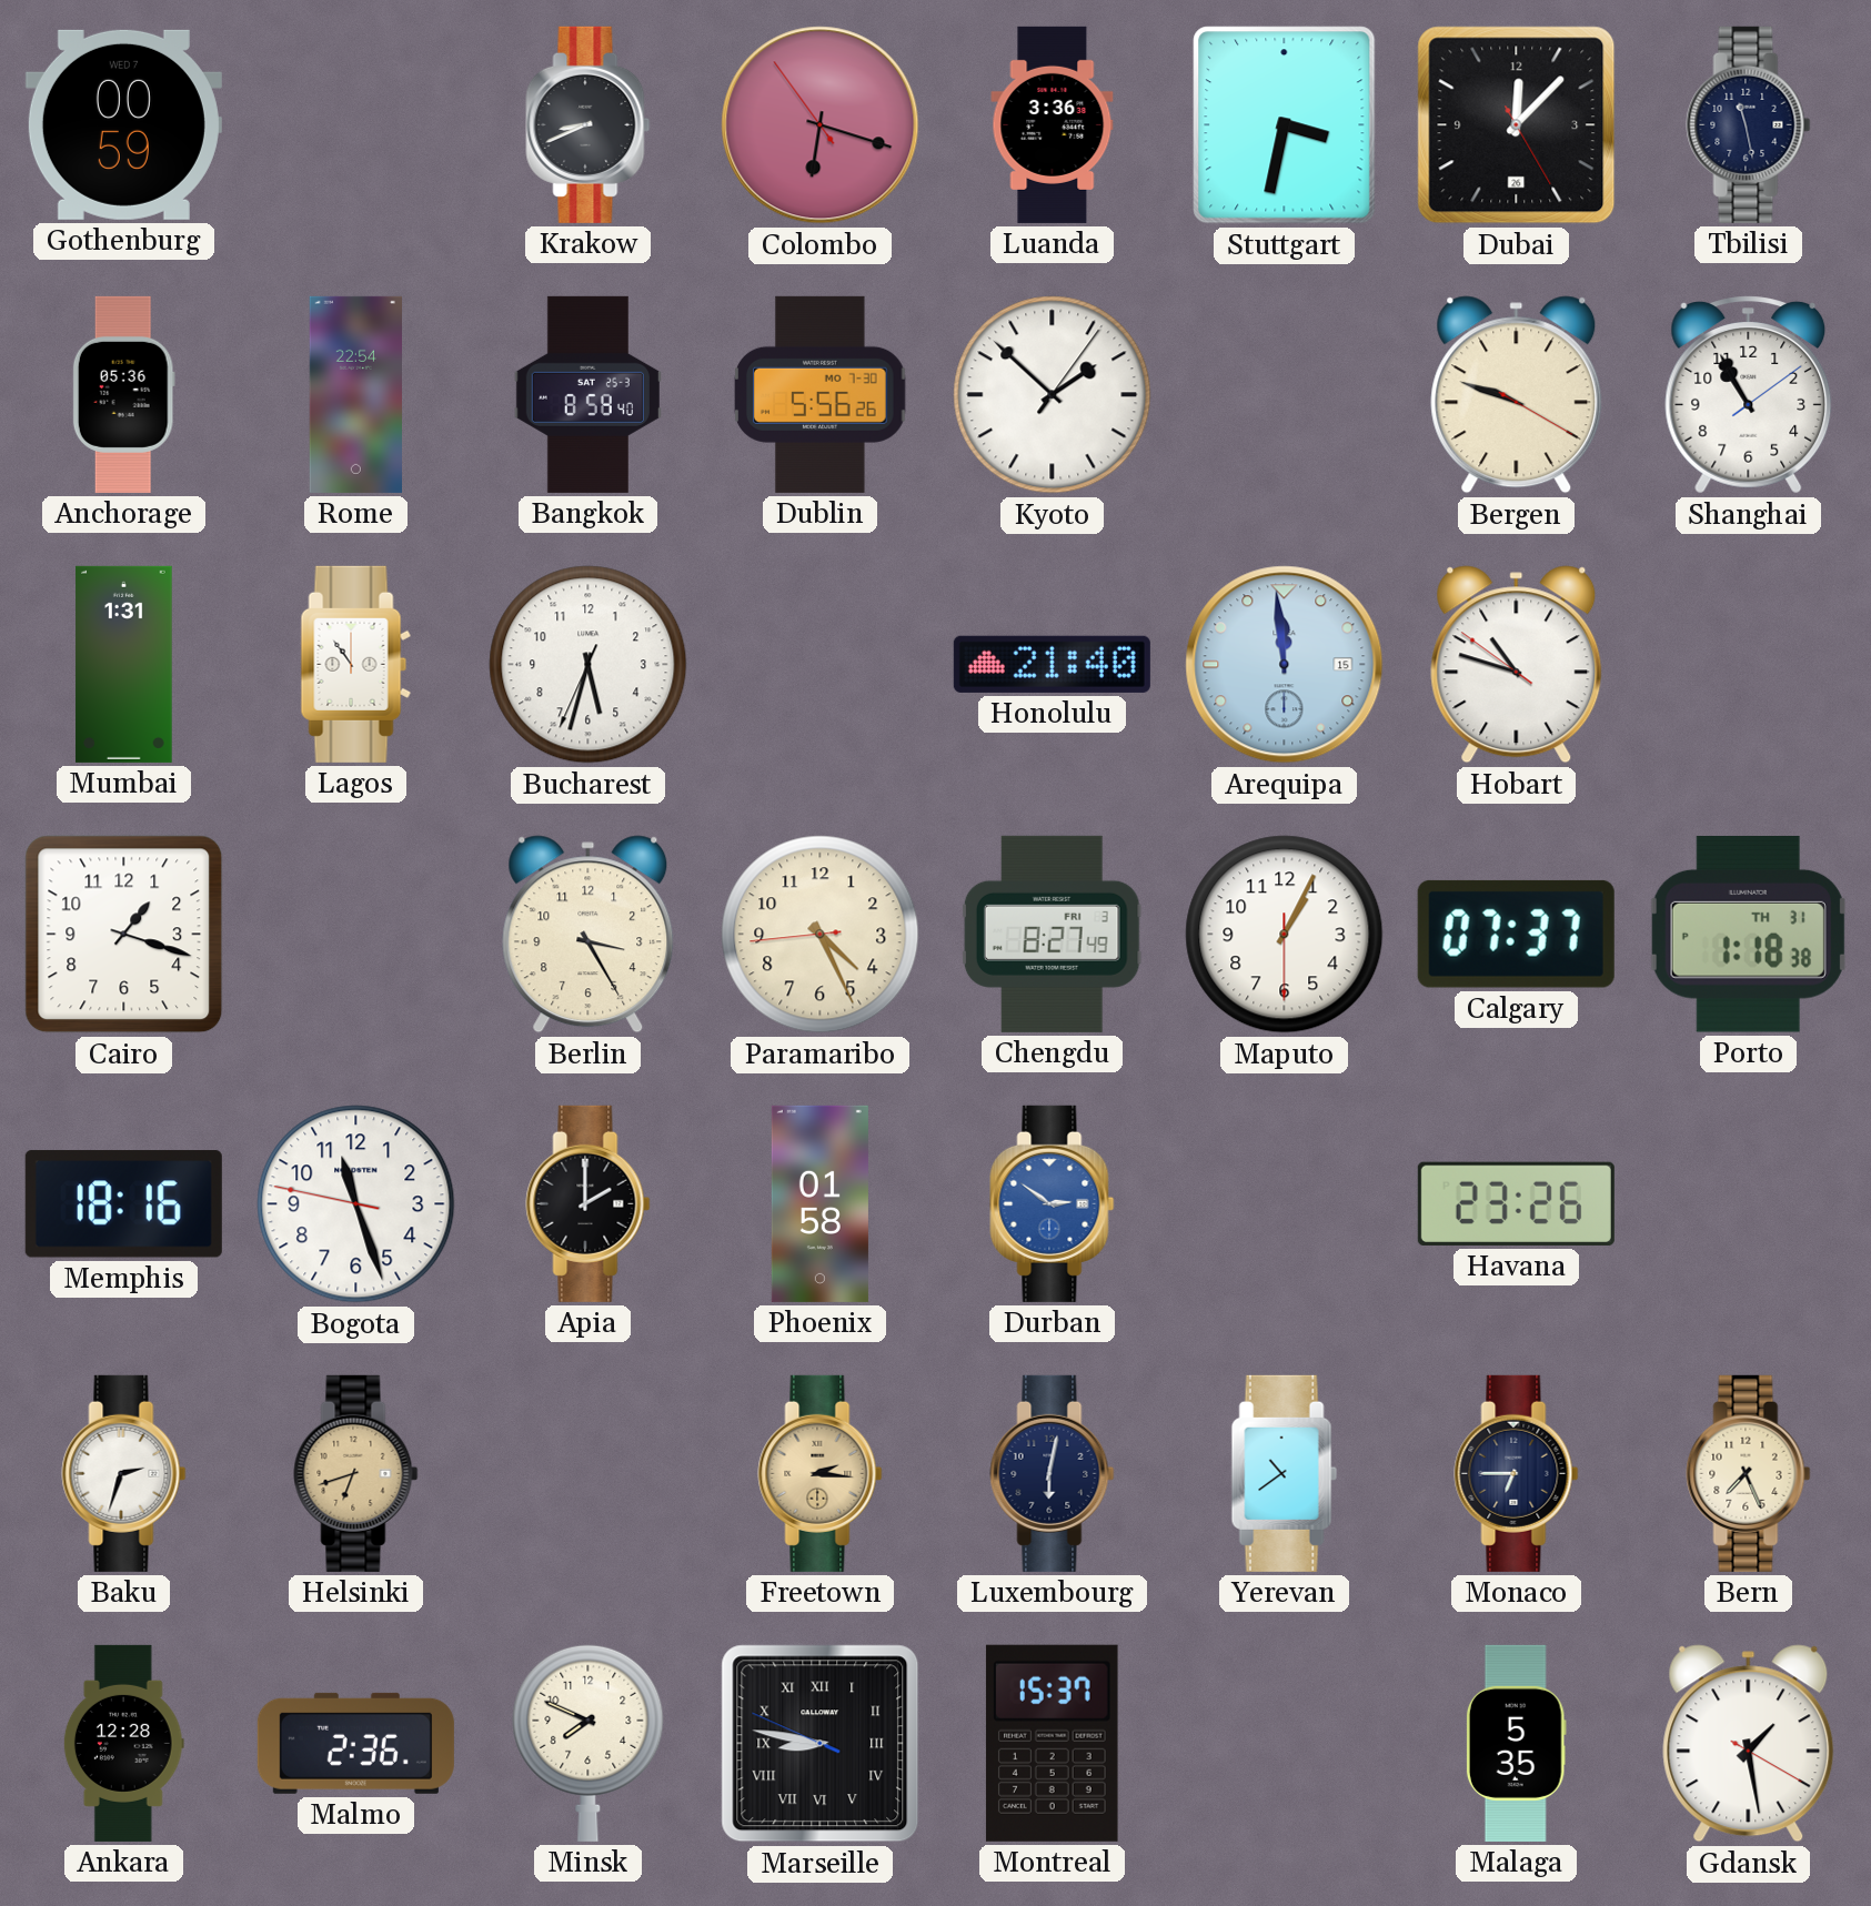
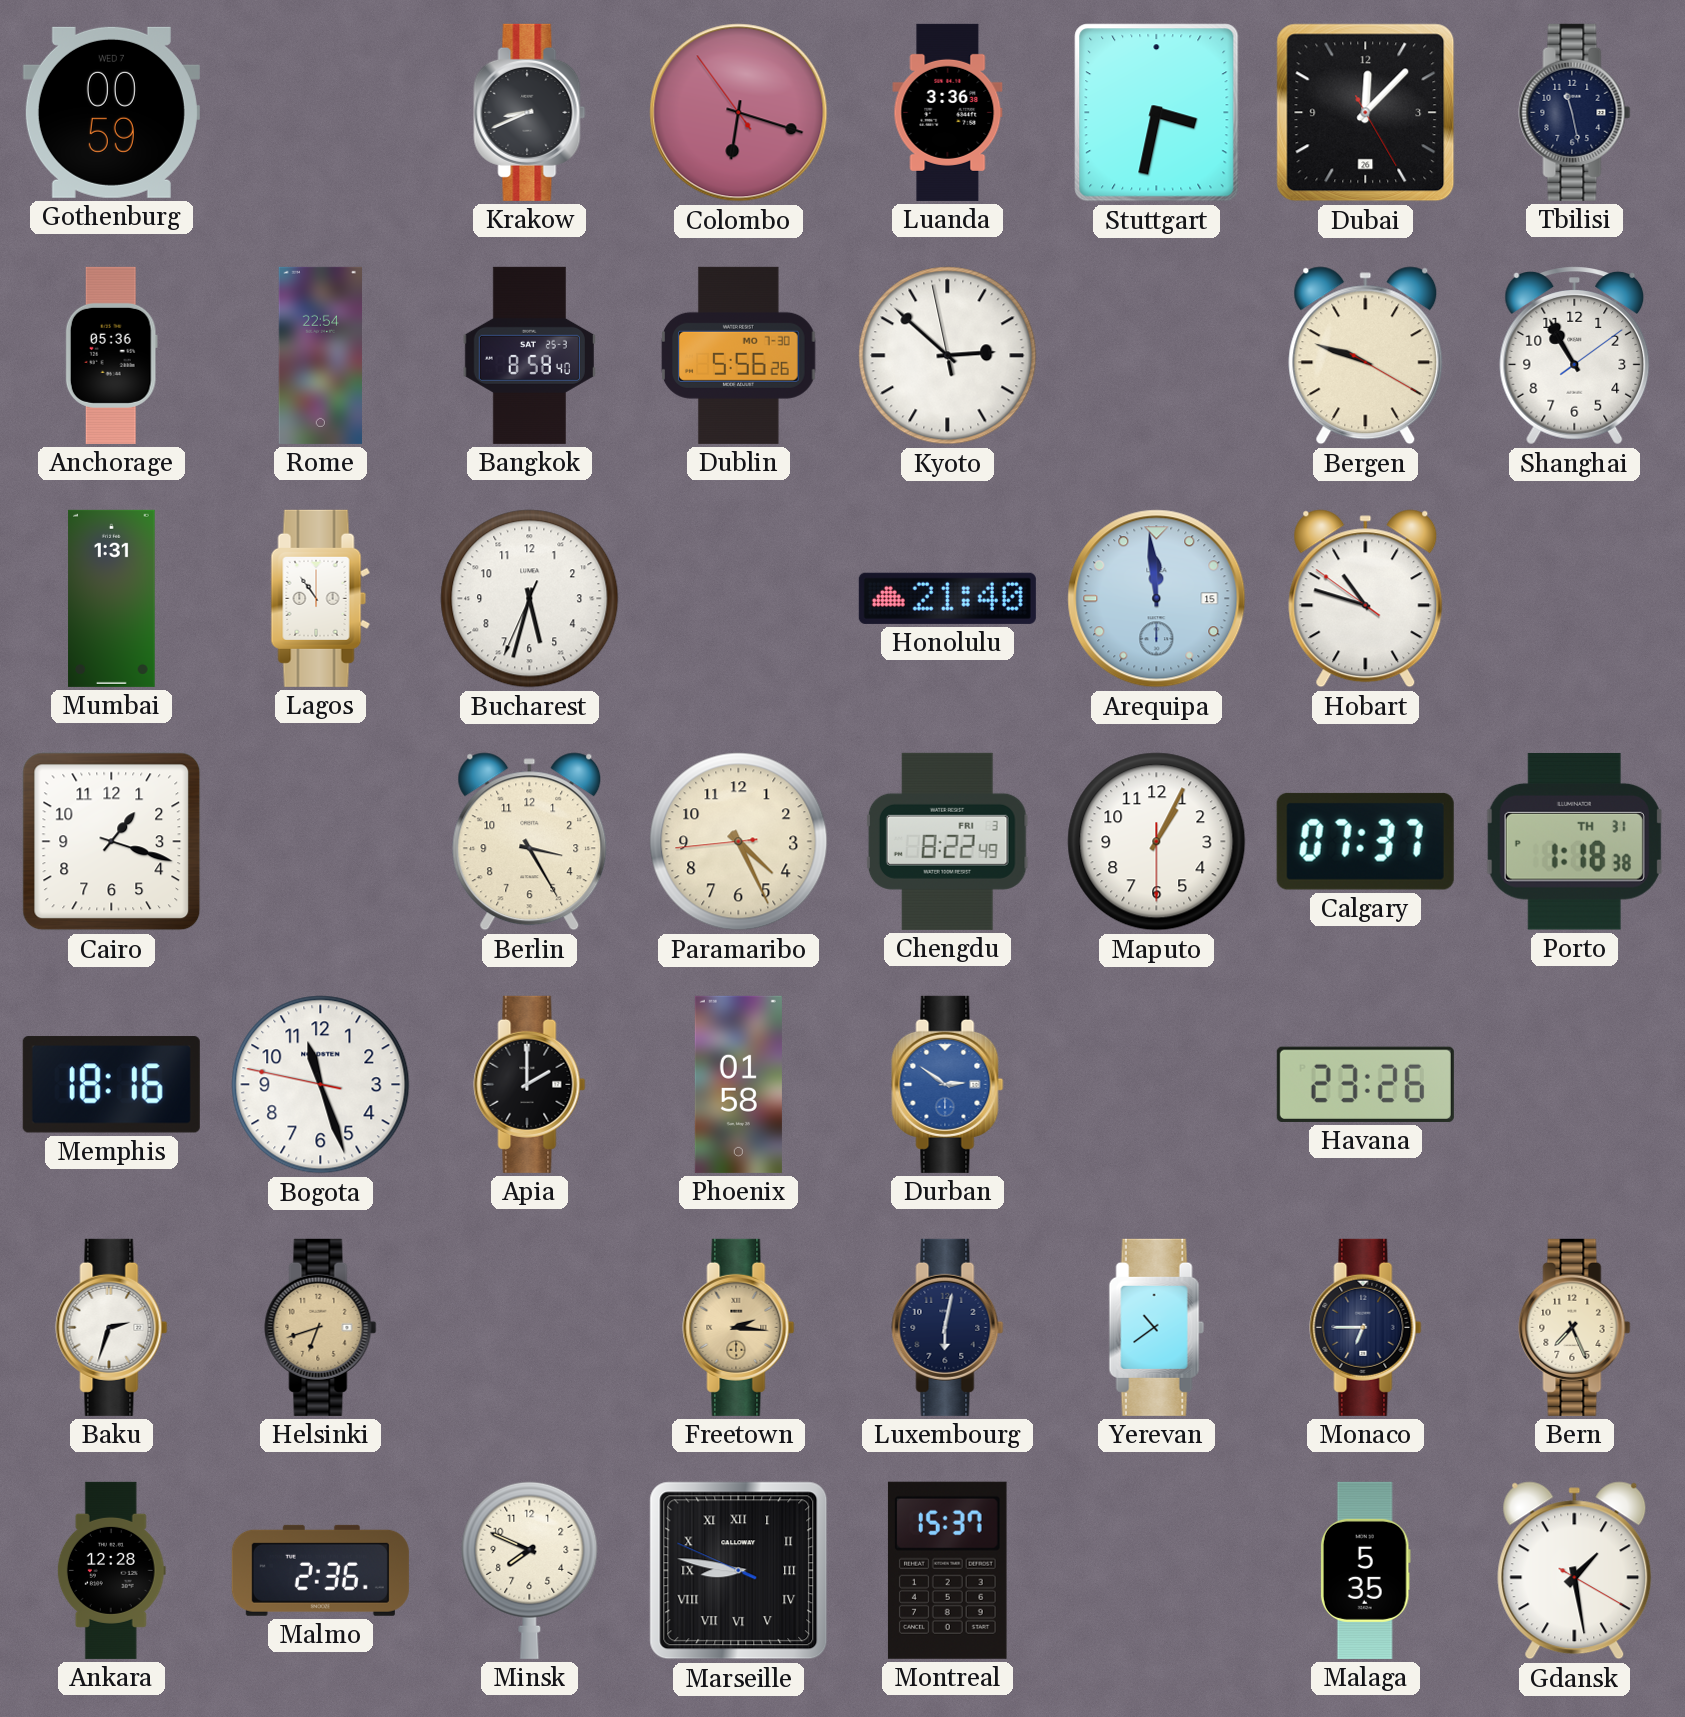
Kyoto: 1:52 -> 2:51 (948, 356)
Chengdu: 8:27 -> 8:22 (947, 841)
